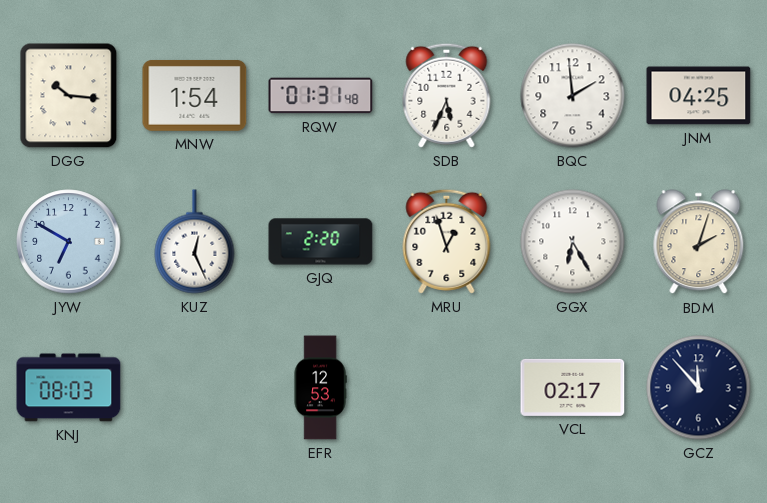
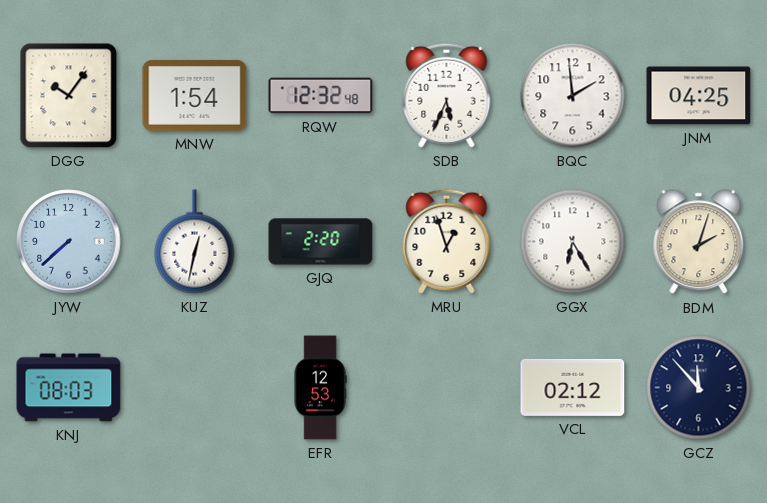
DGG: 10:16 -> 10:06 (69, 96)
RQW: 01:31 -> 12:32 (321, 96)
JYW: 6:50 -> 7:38 (69, 242)
KUZ: 12:26 -> 12:32 (195, 242)
VCL: 02:17 -> 02:12 (573, 387)
